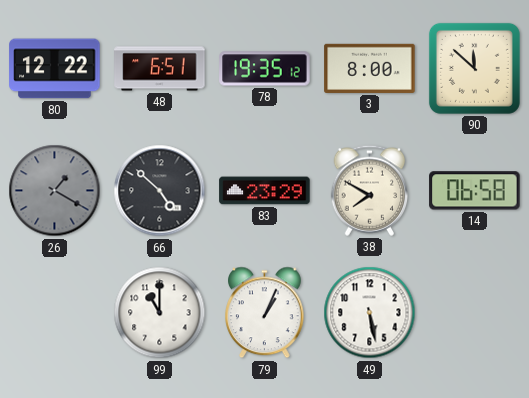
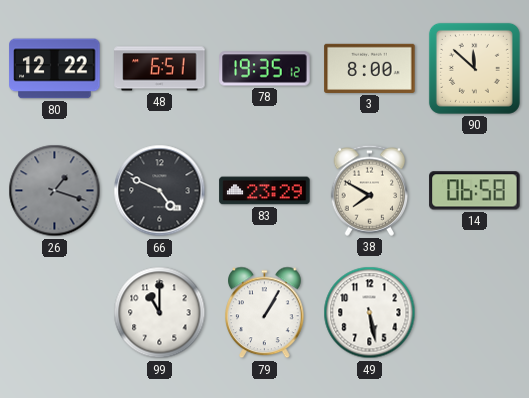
26: 1:20 -> 1:18 (55, 191)
66: 4:52 -> 4:49 (160, 191)
79: 1:04 -> 1:05 (265, 313)
